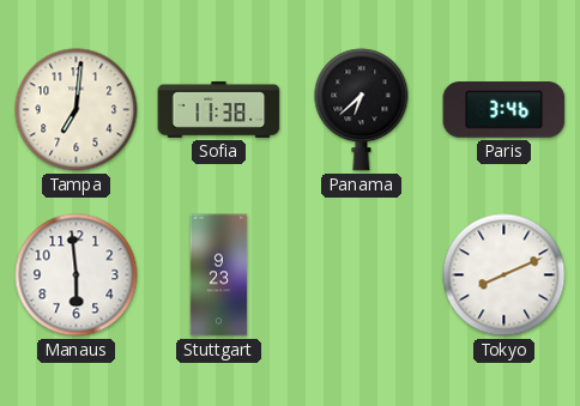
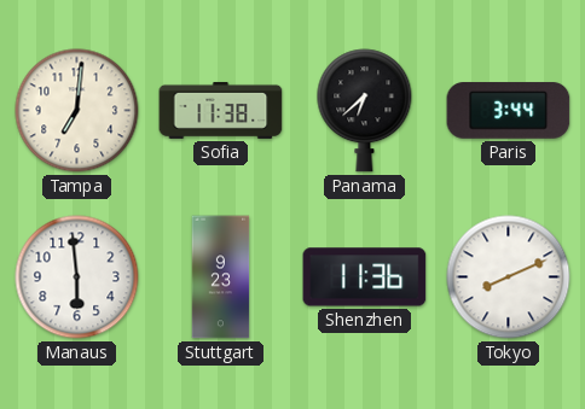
Paris: 3:46 -> 3:44 (509, 111)
Shenzhen: none -> 11:36 (365, 277)
